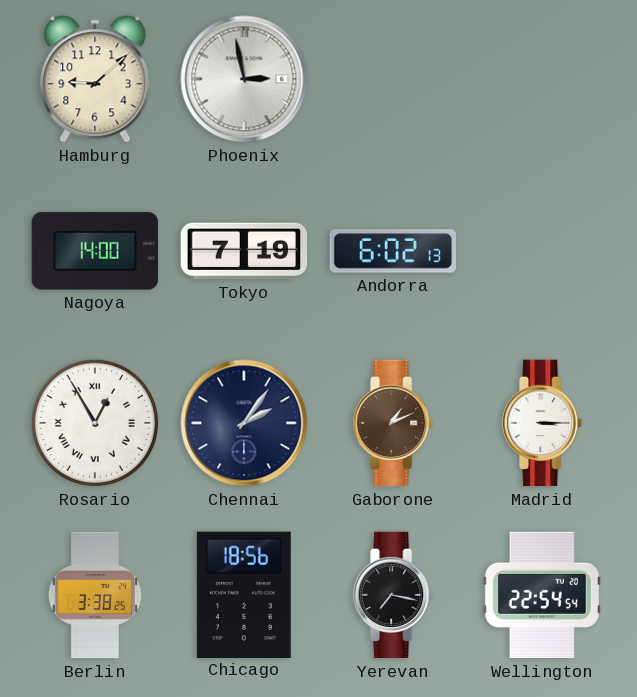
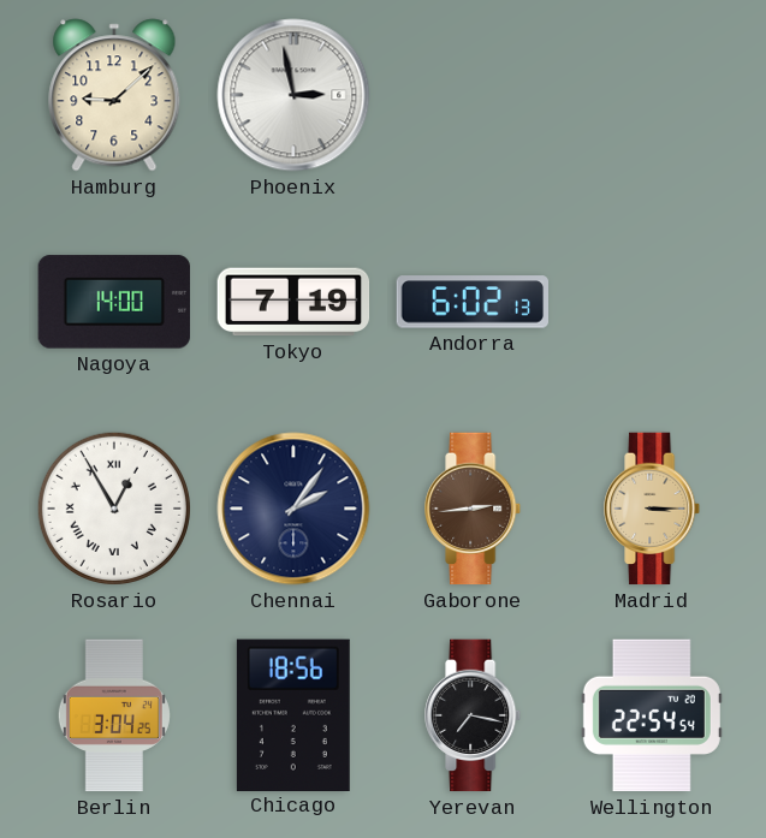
Gaborone: 1:11 -> 2:44 (474, 509)
Madrid dial: white -> champagne (653, 509)
Berlin: 3:38 -> 3:04 (114, 715)
